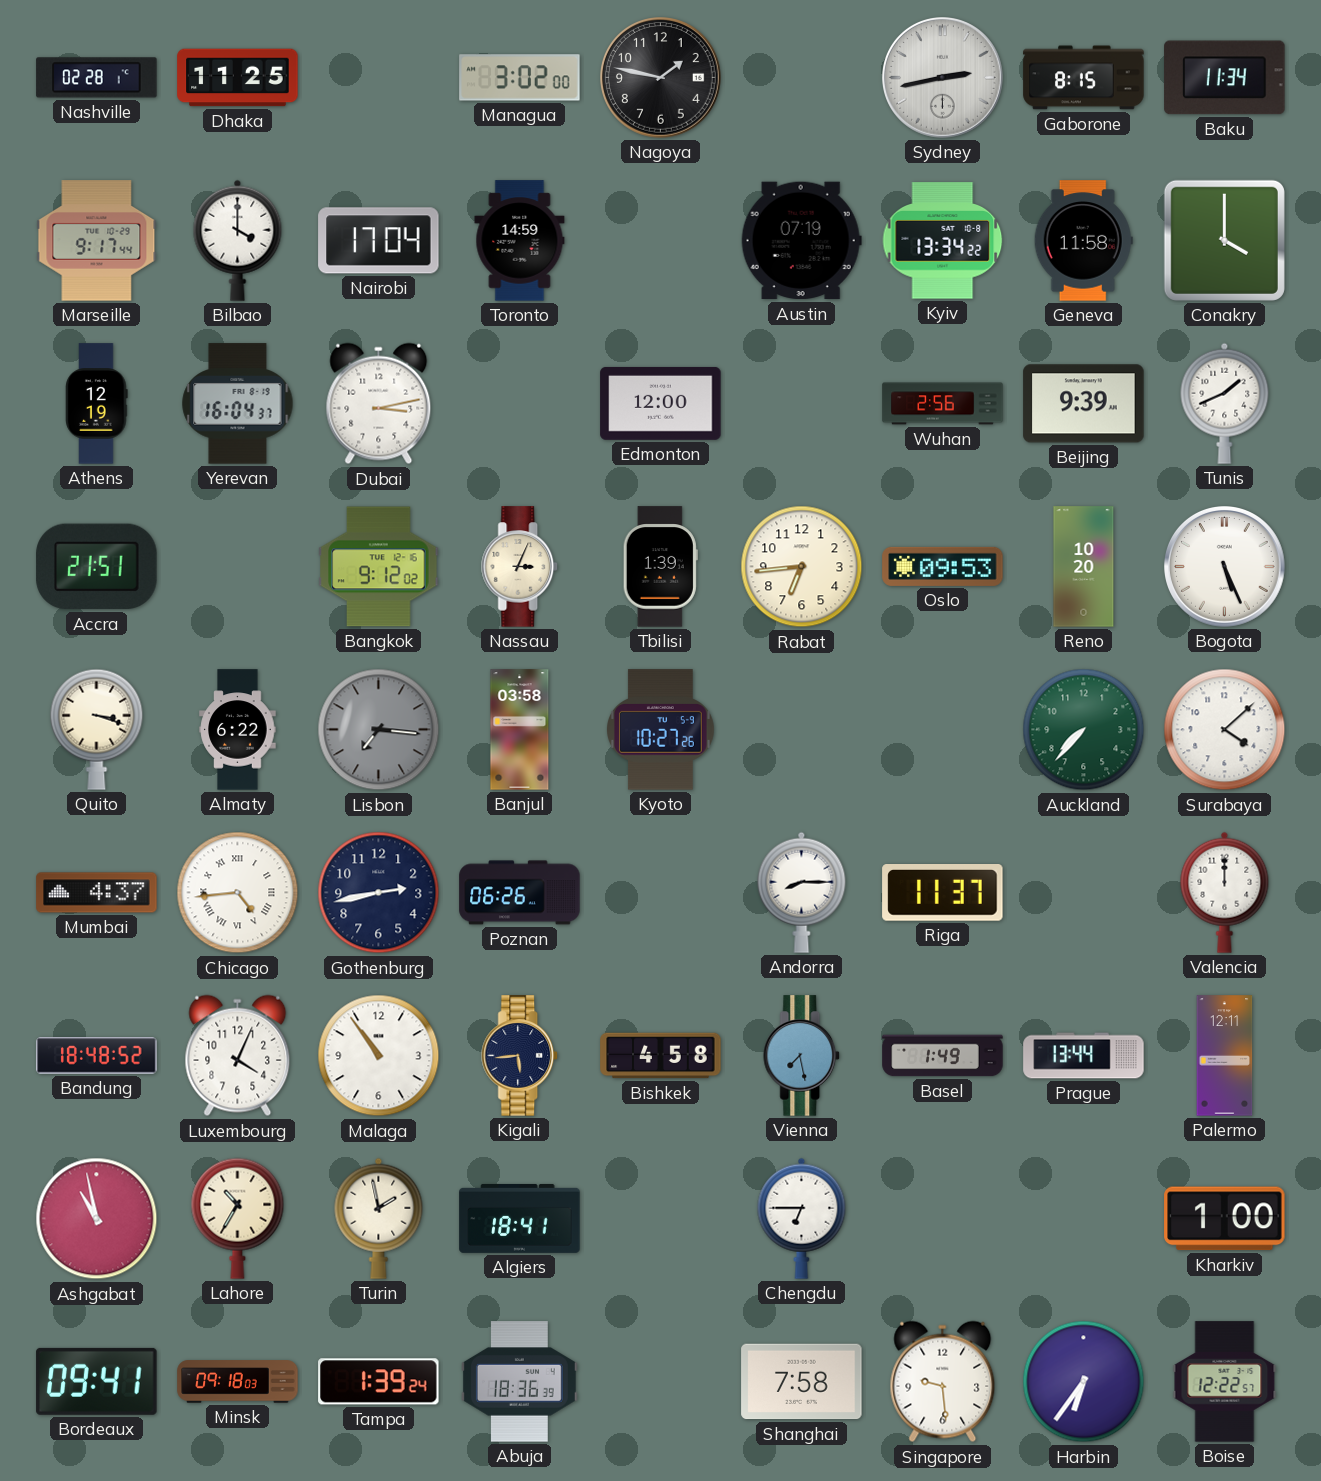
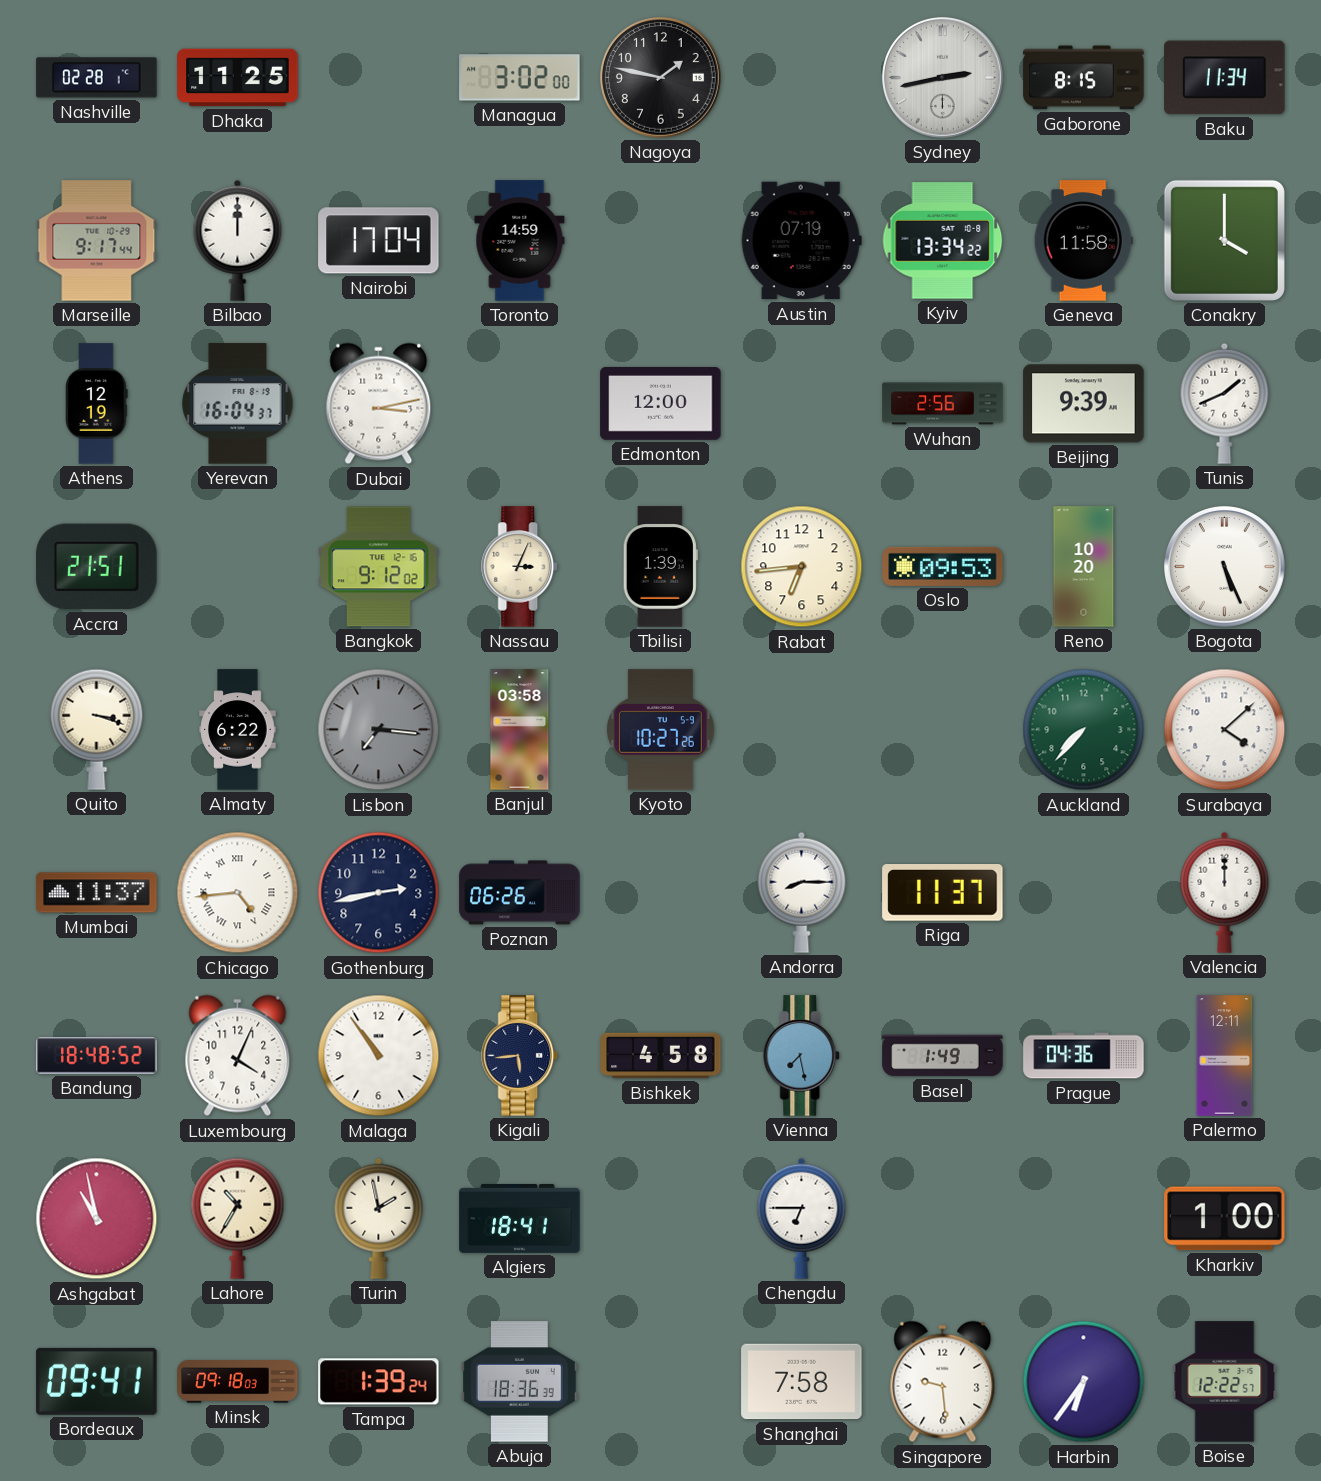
Bilbao: 4:00 -> 12:00 (238, 240)
Mumbai: 4:37 -> 11:37 (97, 893)
Prague: 13:44 -> 04:36 (1084, 1056)
